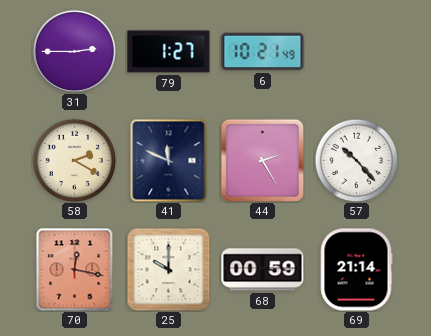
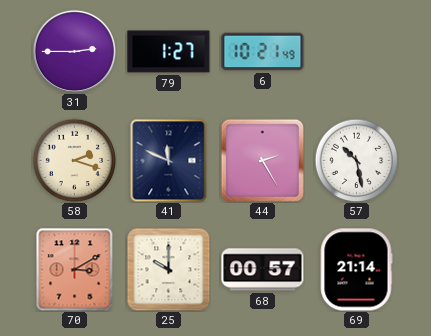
58: 2:20 -> 2:18 (74, 160)
57: 10:23 -> 10:28 (356, 160)
70: 12:17 -> 3:10 (75, 269)
68: 00:59 -> 00:57 (263, 270)
